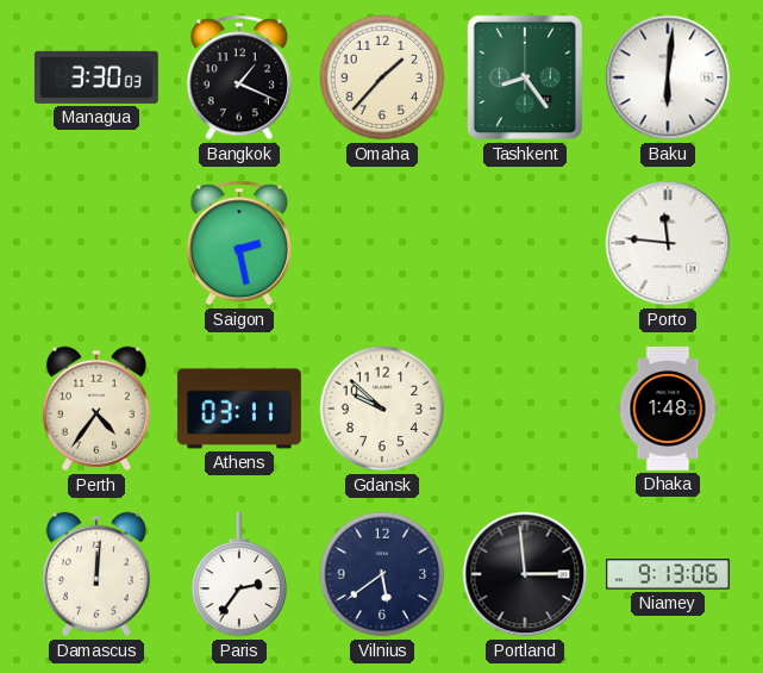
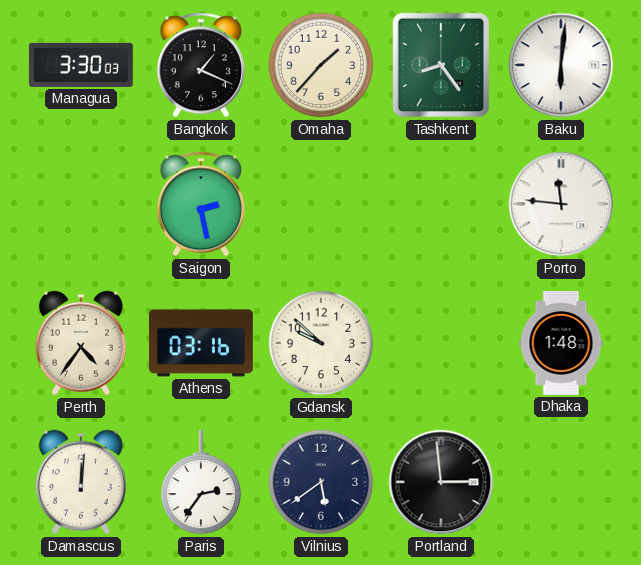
Athens: 03:11 -> 03:16 (201, 343)
Niamey: 9:13 -> none (668, 574)
